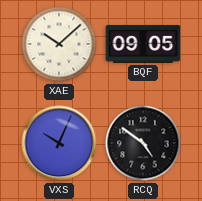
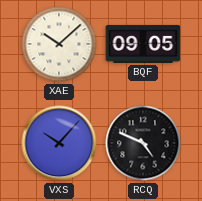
VXS: 10:04 -> 10:07 (59, 143)
RCQ: 4:51 -> 4:49 (143, 143)
